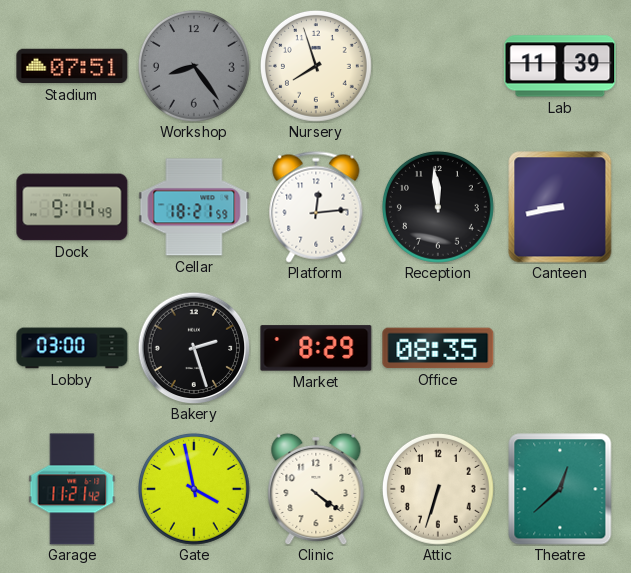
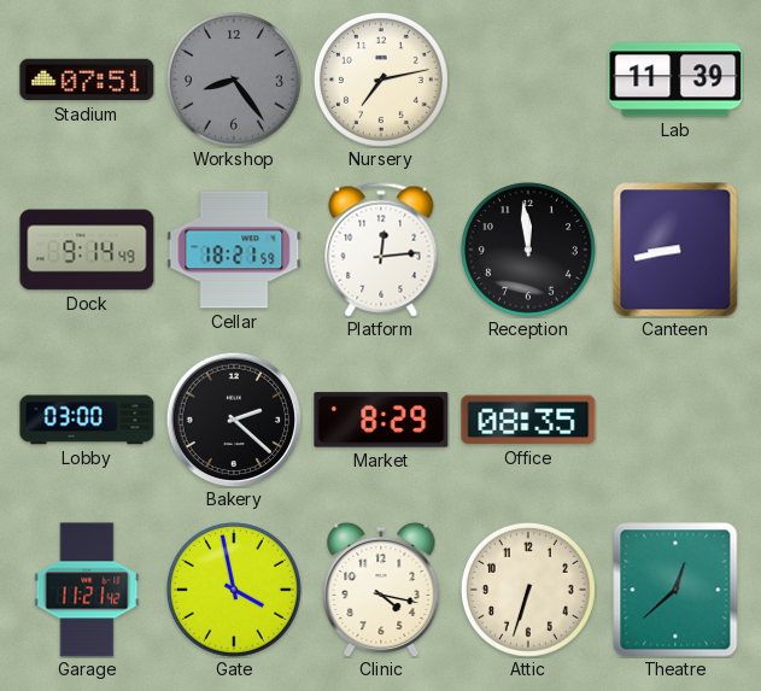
Nursery: 7:57 -> 7:13 (381, 80)
Bakery: 2:27 -> 2:22 (234, 420)
Clinic: 4:21 -> 4:17 (381, 590)
